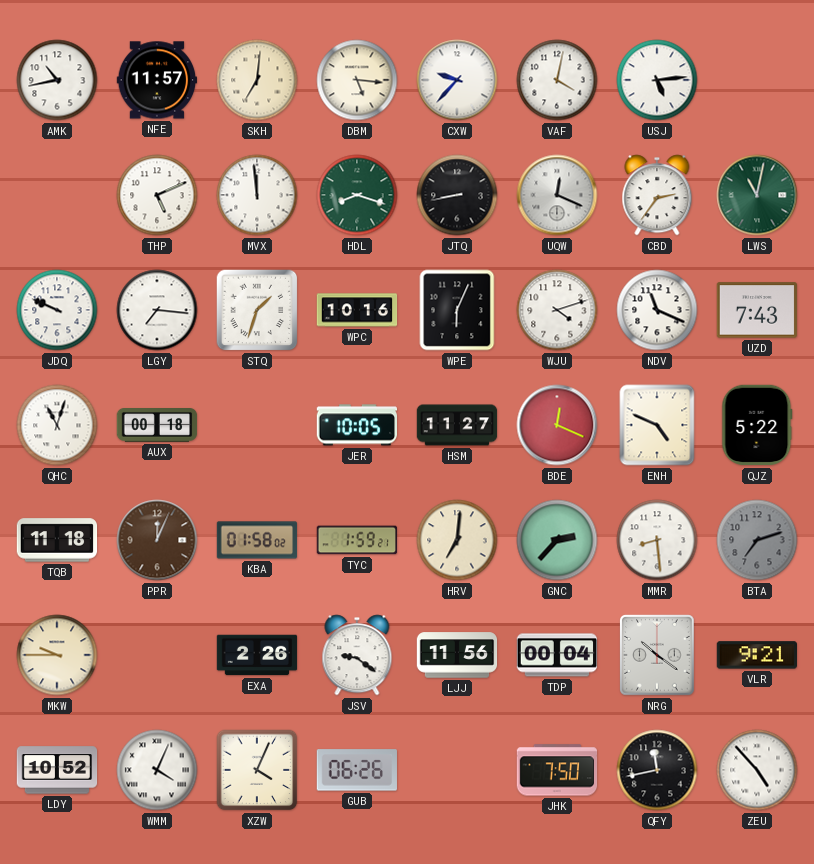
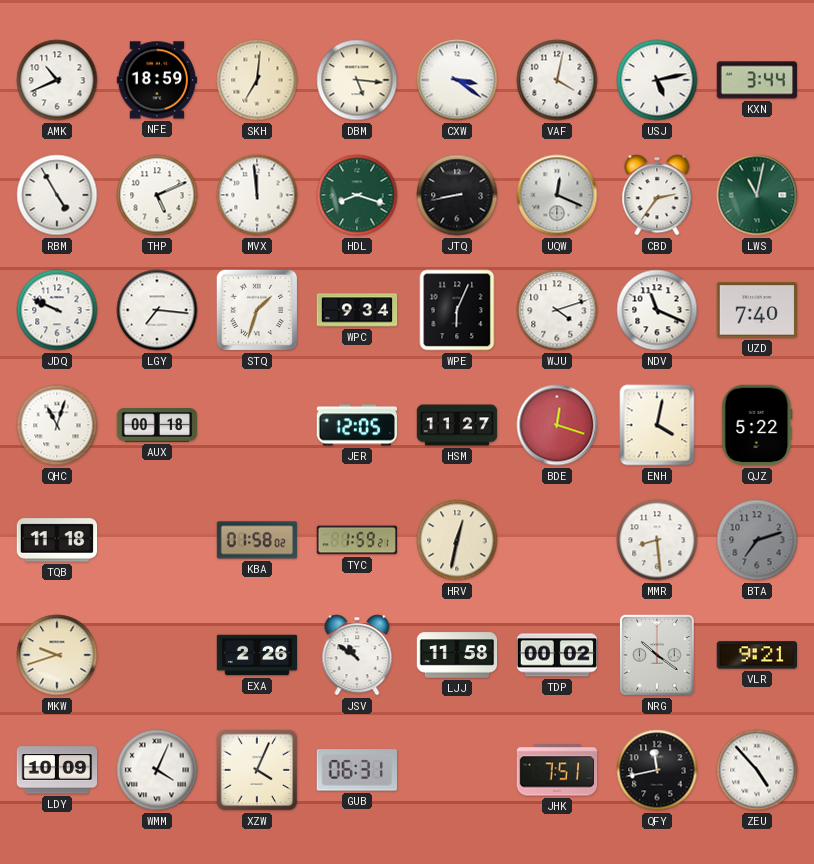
AMK: 10:43 -> 10:41 (57, 80)
NFE: 11:57 -> 18:59 (157, 80)
CXW: 9:37 -> 3:21 (457, 80)
USJ: 5:14 -> 5:13 (657, 80)
KXN: none -> 3:44 (757, 80)
RBM: none -> 4:55 (57, 195)
WPC: 10:16 -> 9:34 (357, 310)
UZD: 7:43 -> 7:40 (757, 310)
JER: 10:05 -> 12:05 (357, 425)
BDE: 12:19 -> 12:18 (557, 425)
ENH: 4:49 -> 4:02 (657, 425)
PPR: 12:04 -> none (157, 540)
HRV: 7:01 -> 12:32 (457, 540)
GNC: 2:37 -> none (557, 540)
MKW: 9:45 -> 9:42 (57, 655)
JSV: 9:21 -> 10:51 (357, 655)
LJJ: 11:56 -> 11:58 (457, 655)
TDP: 00:04 -> 00:02 (557, 655)
LDY: 10:52 -> 10:09 (57, 770)
GUB: 06:26 -> 06:31 (356, 770)
JHK: 7:50 -> 7:51 (557, 770)
